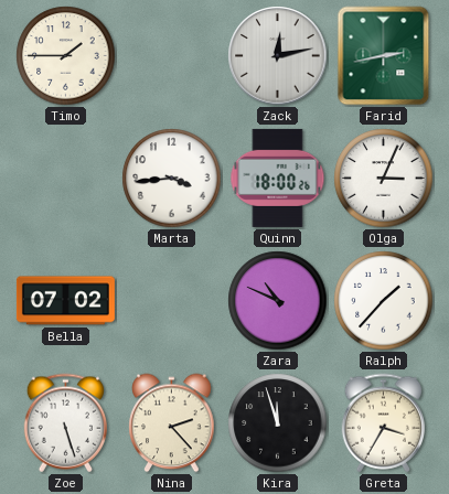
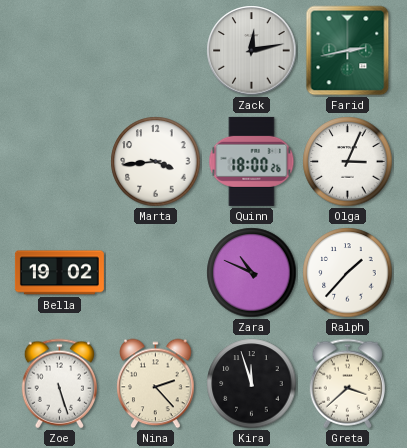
Timo: 1:45 -> none (66, 56)
Bella: 07:02 -> 19:02 (59, 273)
Greta: 3:35 -> 3:38 (347, 384)
